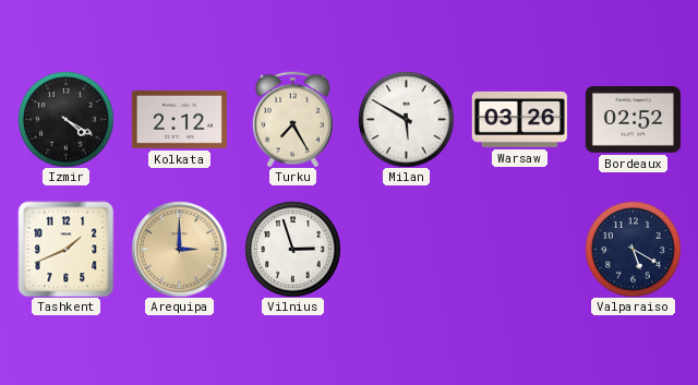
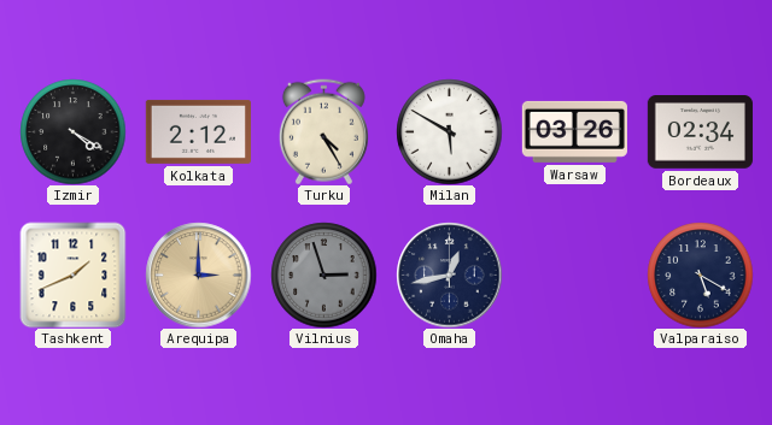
Turku: 7:25 -> 4:25 (323, 131)
Bordeaux: 02:52 -> 02:34 (700, 132)
Vilnius dial: white -> grey (323, 275)
Omaha: none -> 12:43 (449, 275)
